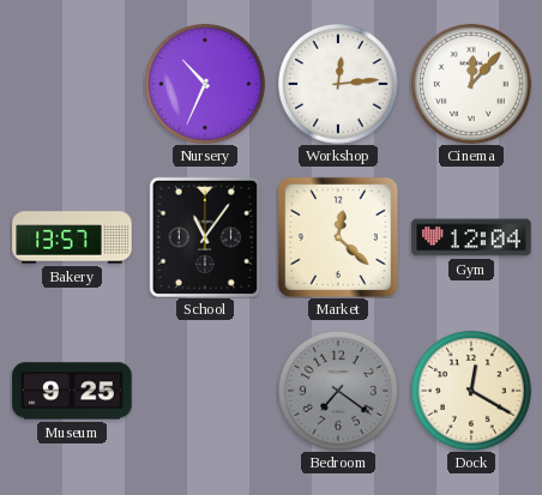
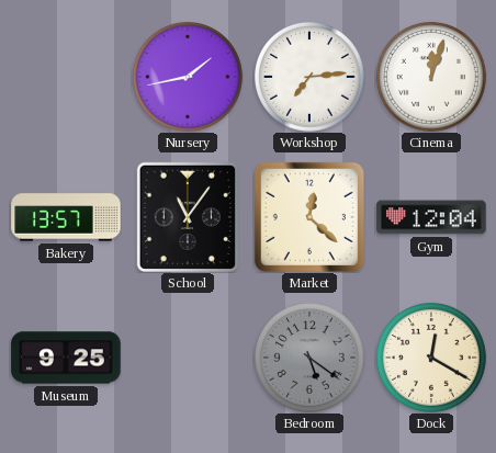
Nursery: 10:34 -> 1:43 (188, 77)
Workshop: 12:14 -> 7:14 (309, 77)
Cinema: 12:07 -> 12:03 (431, 77)
Bedroom: 7:21 -> 5:21 (309, 358)
